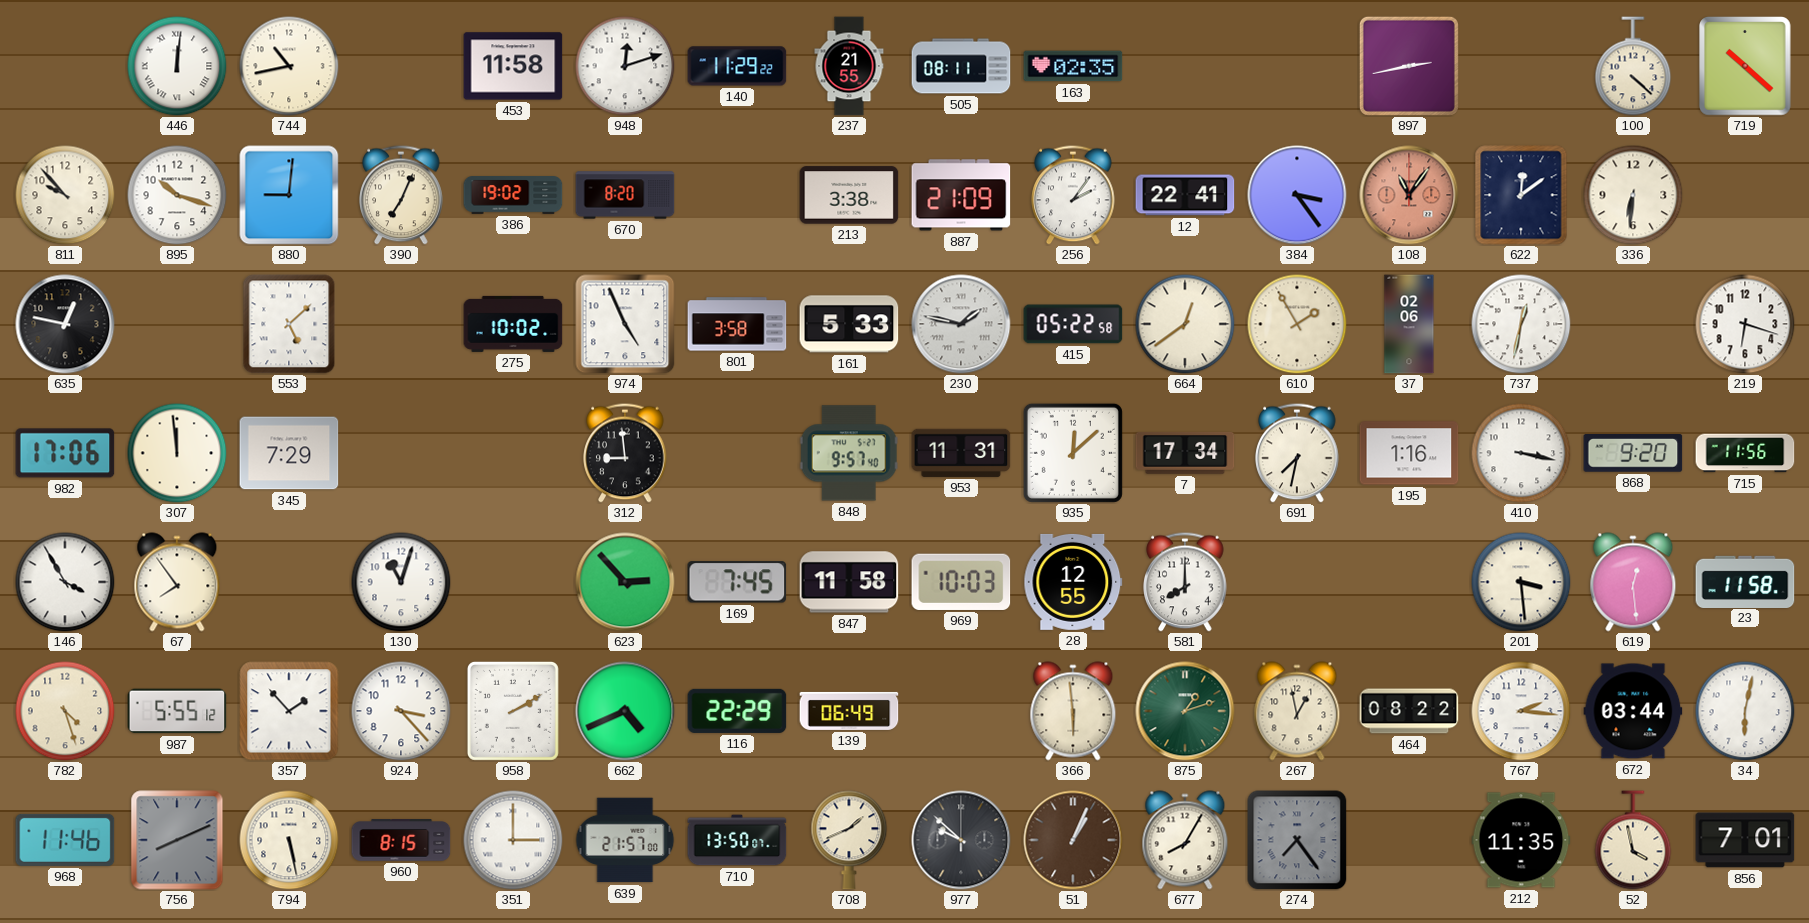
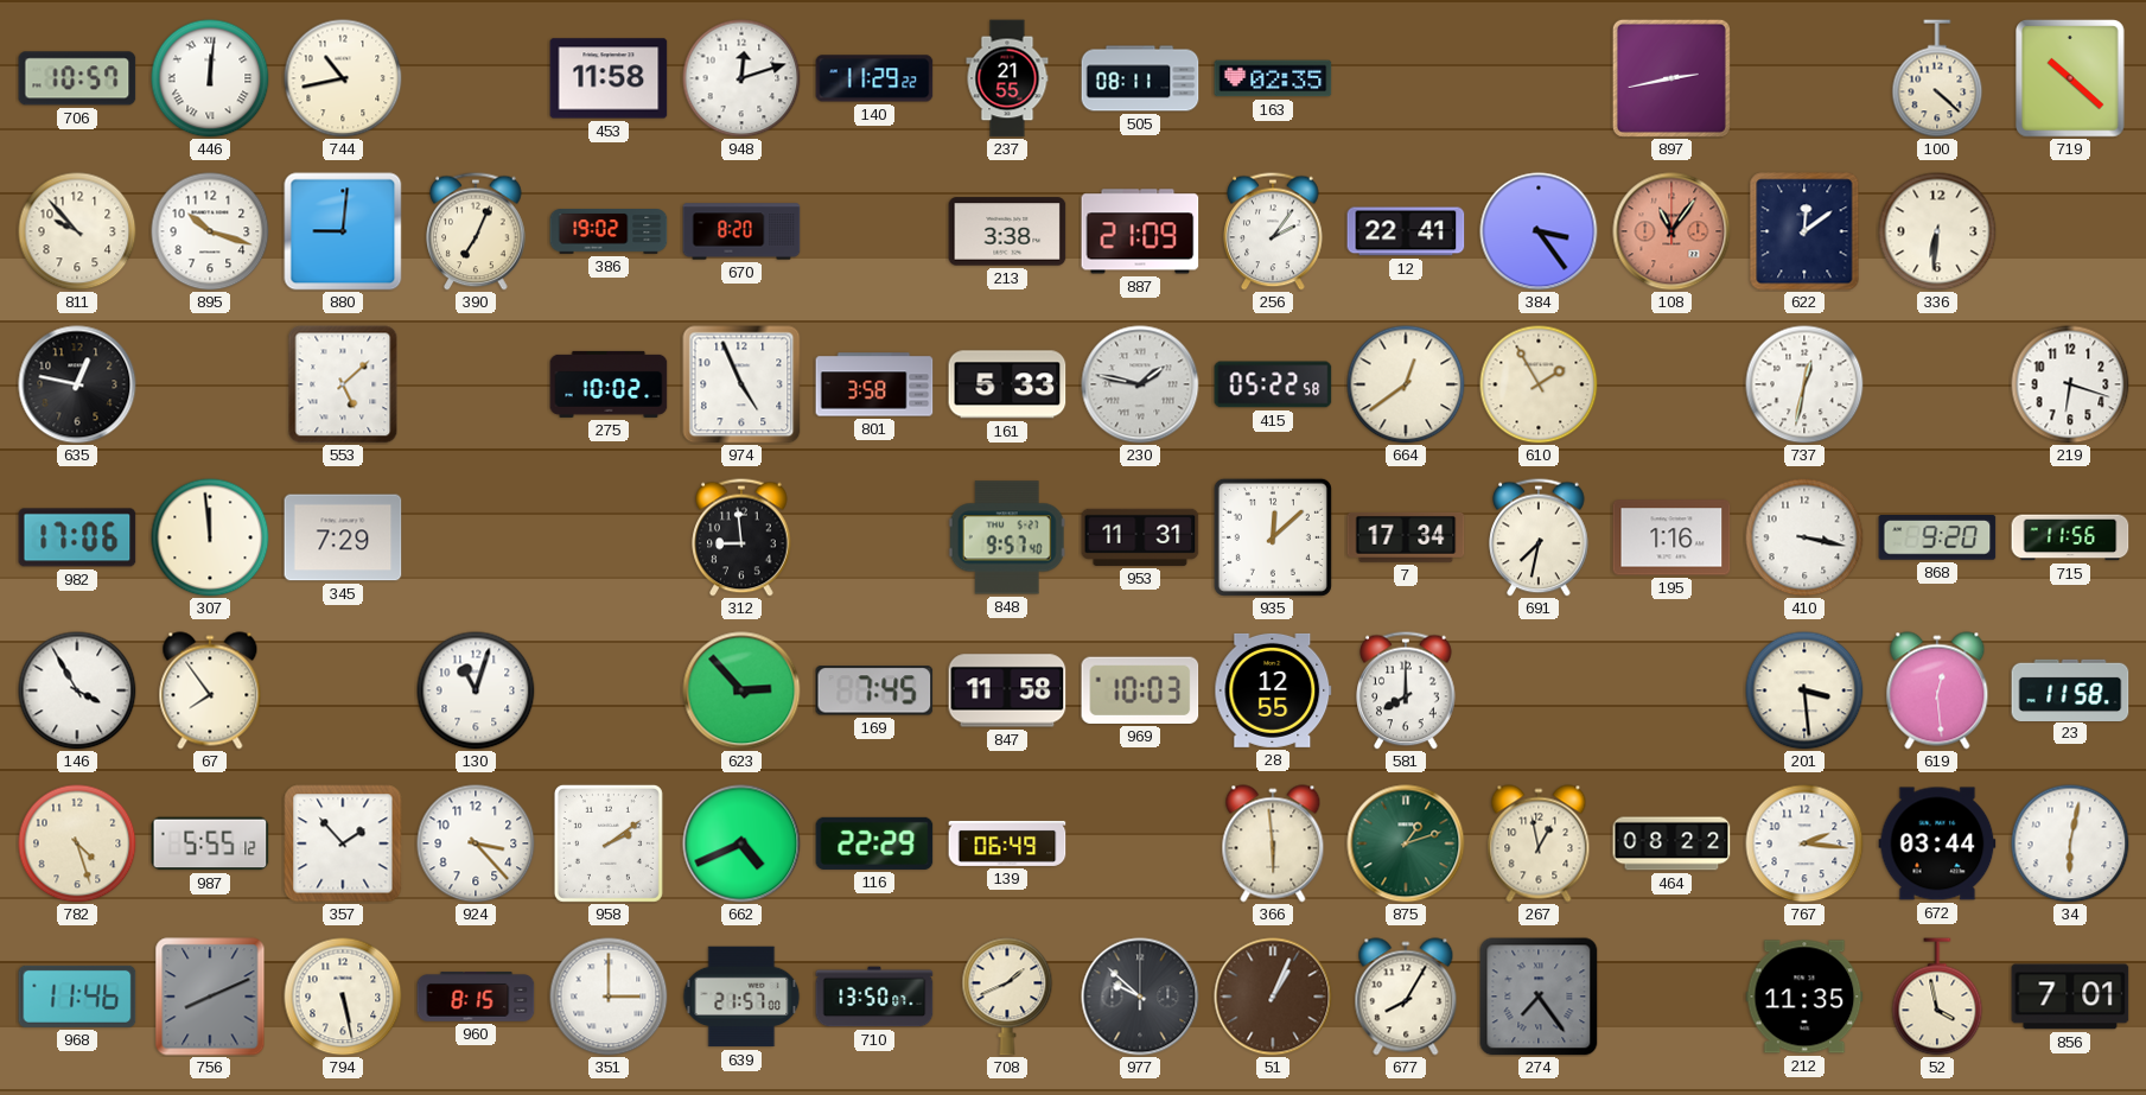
706: none -> 10:57 (77, 78)
37: 02:06 -> none (1409, 324)
958: 2:10 -> 2:09 (609, 843)
